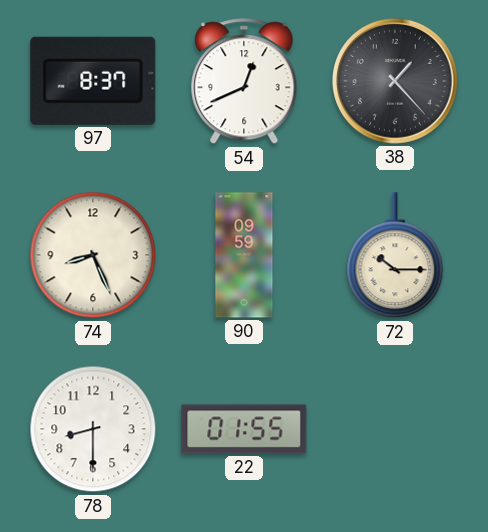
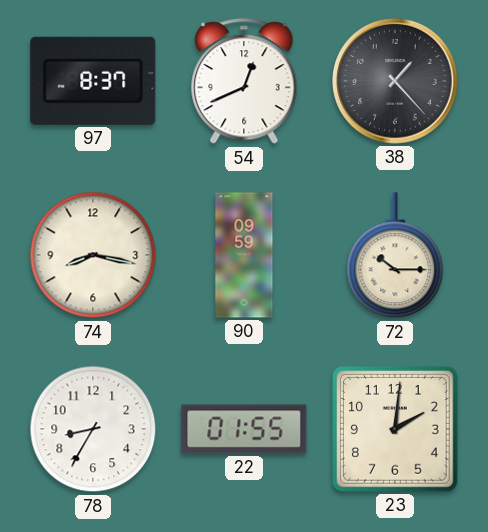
74: 8:26 -> 8:17 (93, 255)
78: 8:30 -> 8:35 (93, 429)
23: none -> 2:01 (396, 430)
